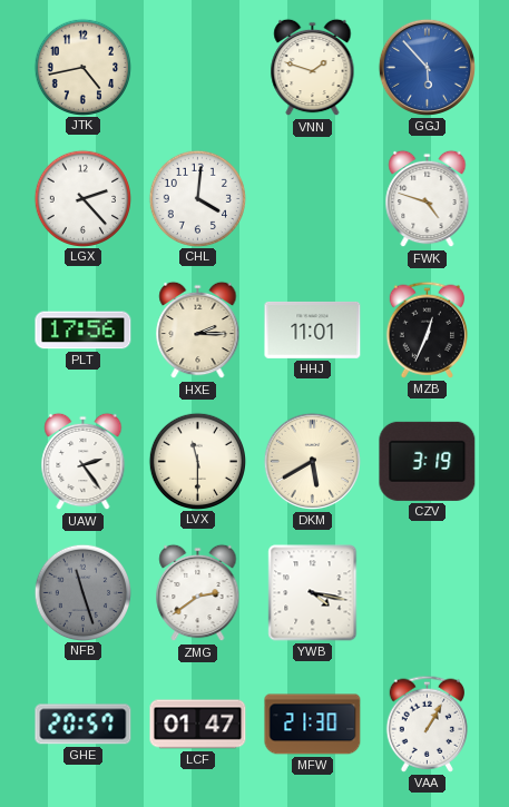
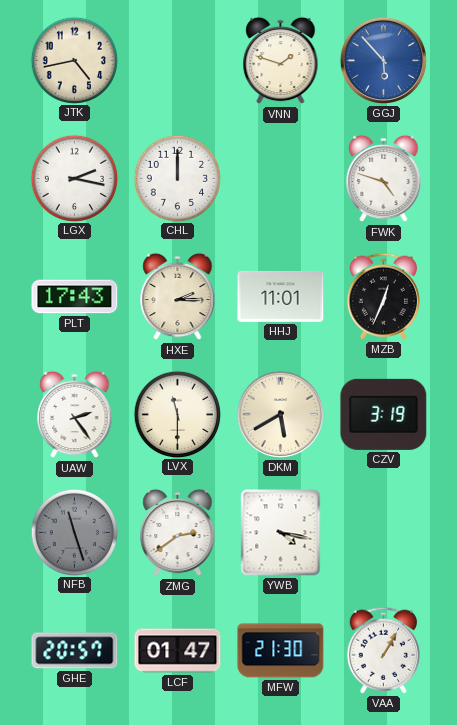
LGX: 2:23 -> 2:17 (74, 178)
CHL: 4:01 -> 12:00 (177, 178)
PLT: 17:56 -> 17:43 (75, 297)
